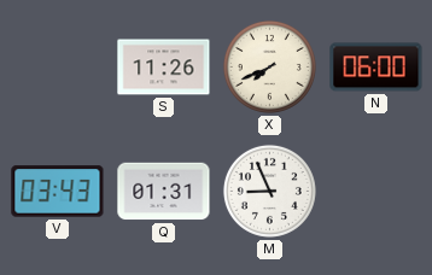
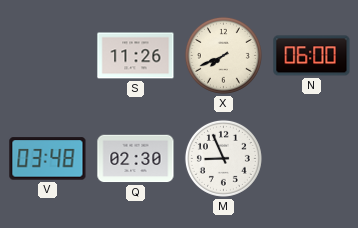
V: 03:43 -> 03:48 (48, 159)
Q: 01:31 -> 02:30 (136, 159)
